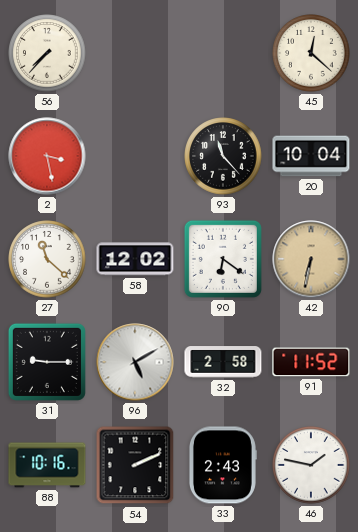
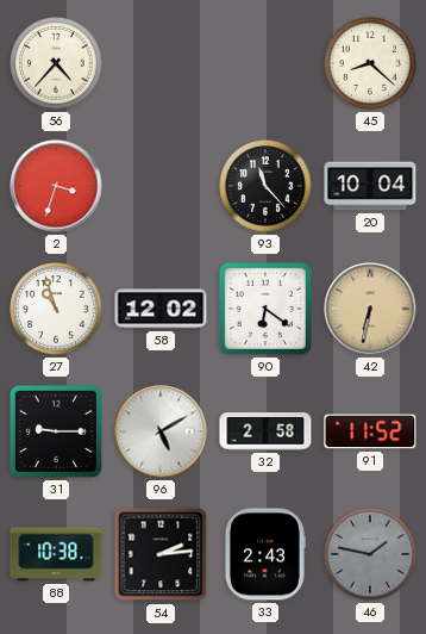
56: 7:37 -> 4:37 (56, 63)
45: 12:22 -> 8:22 (370, 63)
2: 3:28 -> 3:33 (56, 186)
27: 11:22 -> 10:57 (56, 309)
88: 10:16 -> 10:38 (56, 554)
54: 2:11 -> 2:14 (161, 554)
46 dial: white -> grey (370, 554)
